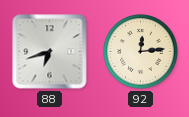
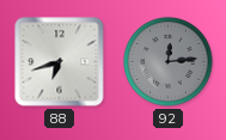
92 dial: cream -> grey (169, 62)
